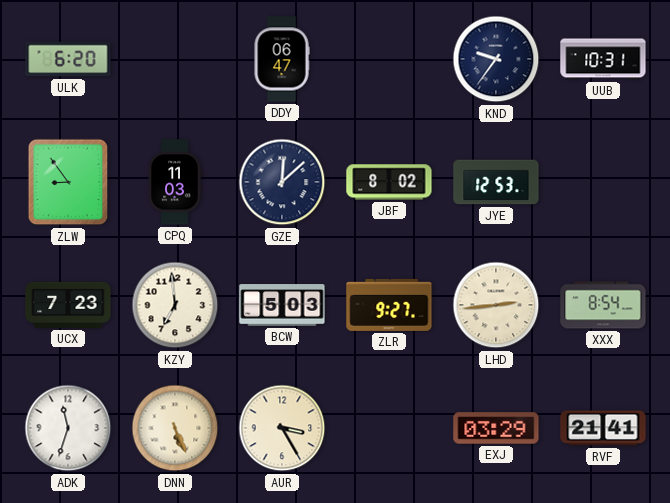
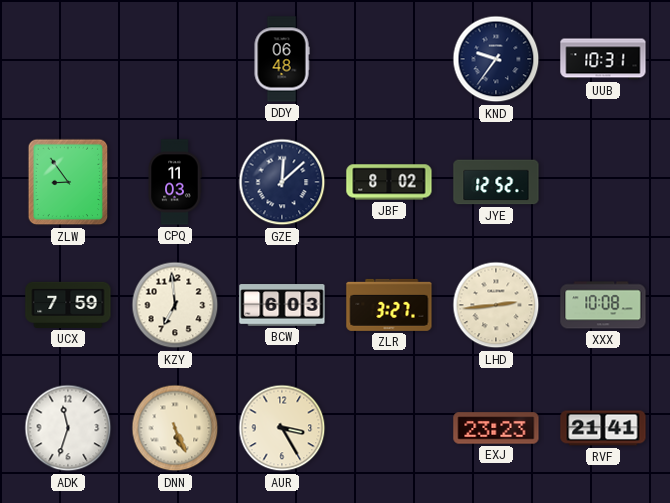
ULK: 6:20 -> none (68, 59)
DDY: 06:47 -> 06:48 (282, 59)
JYE: 12:53 -> 12:52 (496, 182)
UCX: 7:23 -> 7:59 (68, 305)
BCW: 5:03 -> 6:03 (282, 305)
ZLR: 9:27 -> 3:27 (389, 305)
XXX: 8:54 -> 10:08 (603, 305)
EXJ: 03:29 -> 23:23 (496, 428)
